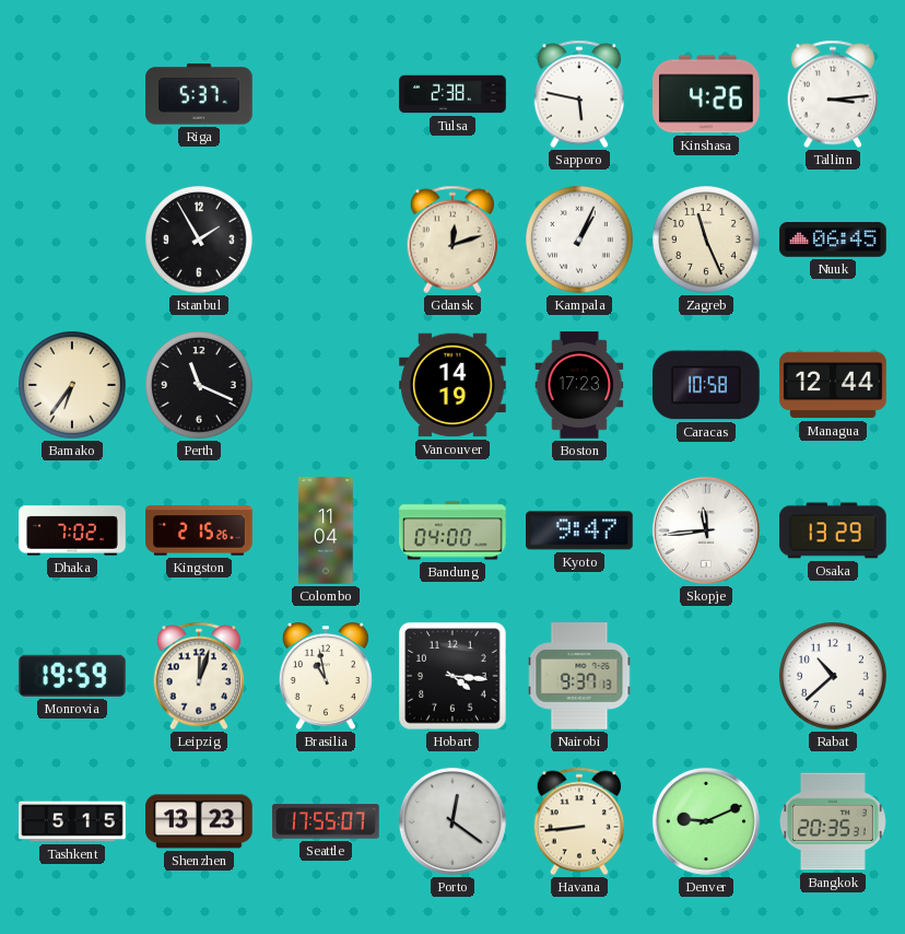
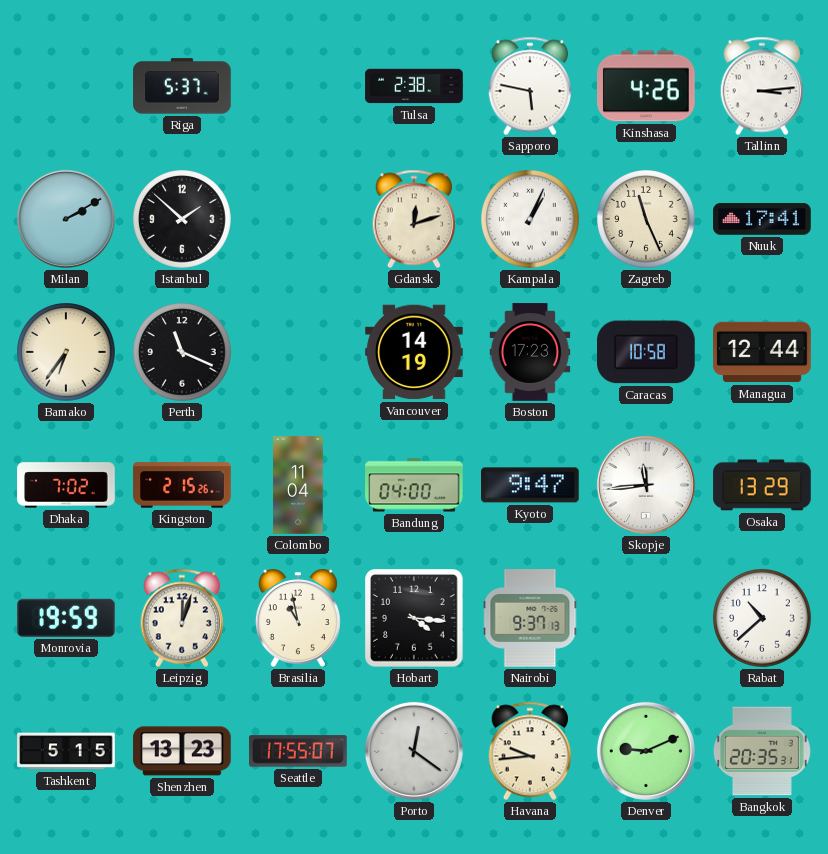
Milan: none -> 2:10 (66, 219)
Istanbul: 1:55 -> 1:52 (183, 220)
Nuuk: 06:45 -> 17:41 (762, 220)
Havana: 8:44 -> 9:44 (530, 751)
